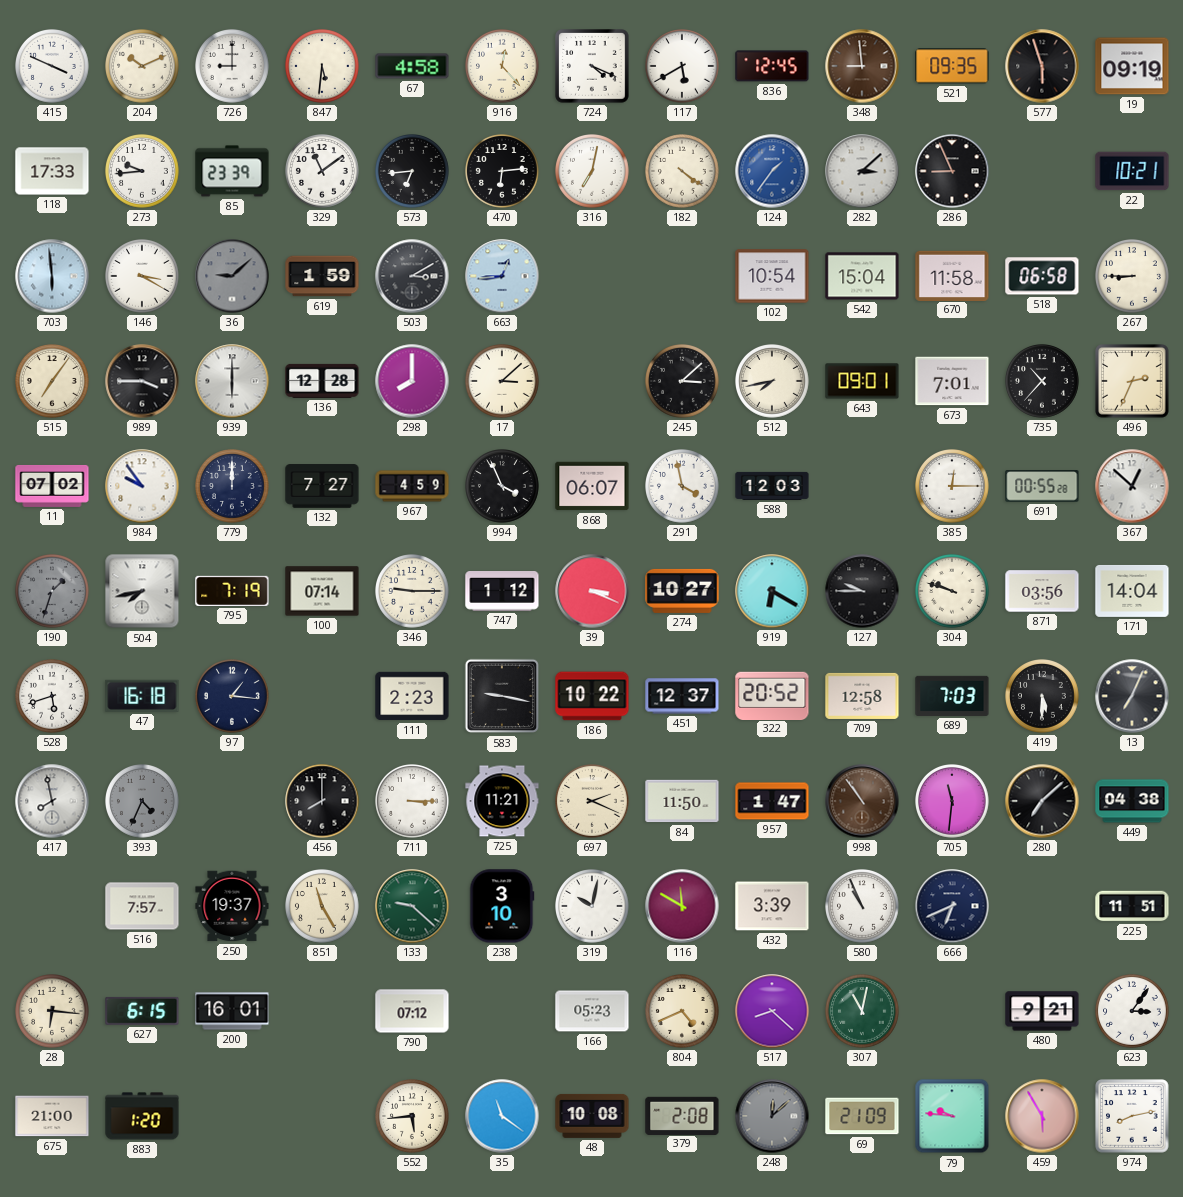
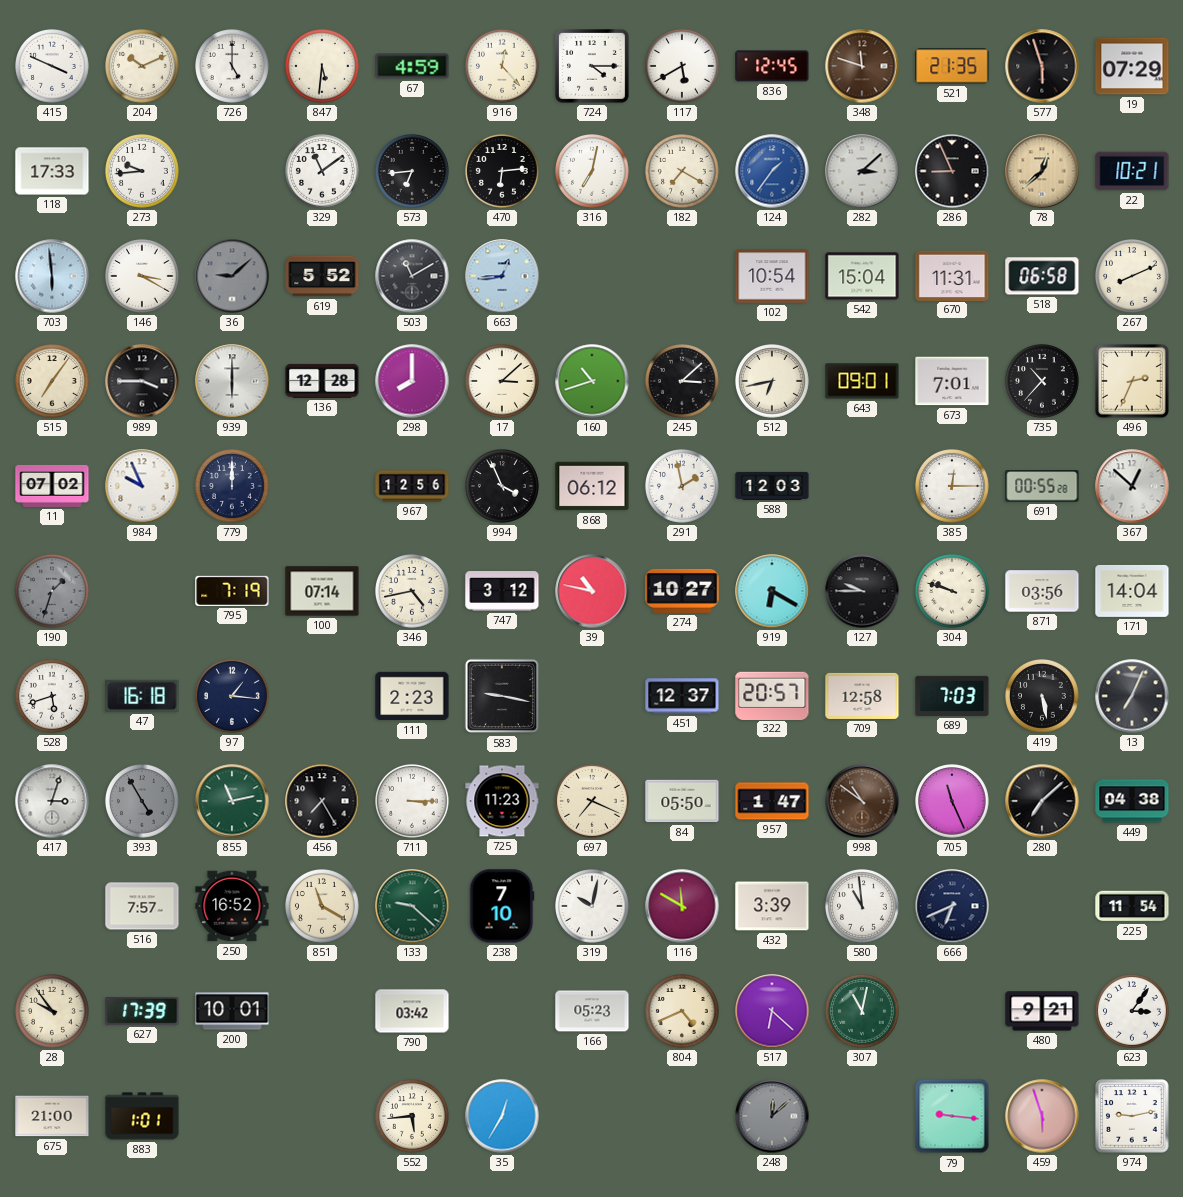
726: 9:00 -> 5:00 (233, 67)
67: 4:58 -> 4:59 (412, 66)
724: 4:19 -> 4:15 (592, 66)
348: 8:59 -> 11:48 (862, 66)
521: 09:35 -> 21:35 (952, 66)
19: 09:19 -> 07:29 (1132, 66)
85: 23:39 -> none (232, 171)
182: 4:21 -> 7:20 (683, 172)
78: none -> 12:38 (1042, 171)
619: 1:59 -> 5:52 (322, 276)
503: 3:10 -> 11:10 (412, 276)
670: 11:58 -> 11:31 (952, 275)
267: 8:45 -> 8:11 (1133, 277)
160: none -> 10:42 (592, 381)
512: 7:43 -> 6:43 (773, 382)
984: 9:54 -> 9:56 (142, 486)
132: 7:27 -> none (322, 486)
967: 4:59 -> 12:56 (412, 486)
868: 06:07 -> 06:12 (592, 486)
291: 3:58 -> 1:58 (683, 487)
504: 7:43 -> none (142, 591)
346: 9:15 -> 4:43 (413, 592)
747: 1:12 -> 3:12 (502, 592)
39: 3:19 -> 10:47 (592, 591)
186: 10:22 -> none (592, 696)
322: 20:52 -> 20:57 (772, 695)
419: 5:30 -> 5:28 (1043, 697)
417: 7:58 -> 3:03 (52, 801)
393: 4:34 -> 4:55 (143, 802)
855: none -> 11:13 (232, 801)
456: 8:00 -> 7:25 (322, 801)
725: 11:21 -> 11:23 (502, 801)
697: 2:19 -> 7:19 (593, 802)
84: 11:50 -> 05:50 (682, 801)
998: 10:54 -> 10:51 (862, 801)
705: 11:31 -> 11:26 (953, 802)
250: 19:37 -> 16:52 (232, 906)
851: 11:25 -> 11:20 (323, 907)
238: 3:10 -> 7:10 (502, 906)
580: 10:56 -> 10:59 (863, 907)
225: 11:51 -> 11:54 (1132, 906)
28: 6:16 -> 9:54 (53, 1012)
627: 6:15 -> 17:39 (142, 1011)
200: 16:01 -> 10:01 (232, 1011)
790: 07:12 -> 03:42 (412, 1011)
517: 8:22 -> 6:22 (772, 1011)
883: 1:20 -> 1:01 (142, 1116)
35: 11:21 -> 12:35 (502, 1116)
48: 10:08 -> none (592, 1116)
379: 2:08 -> none (682, 1115)
69: 21:09 -> none (862, 1116)
79: 9:46 -> 9:16 (952, 1116)
459: 5:55 -> 5:57 (1042, 1116)
974: 8:13 -> 9:13 (1132, 1116)
